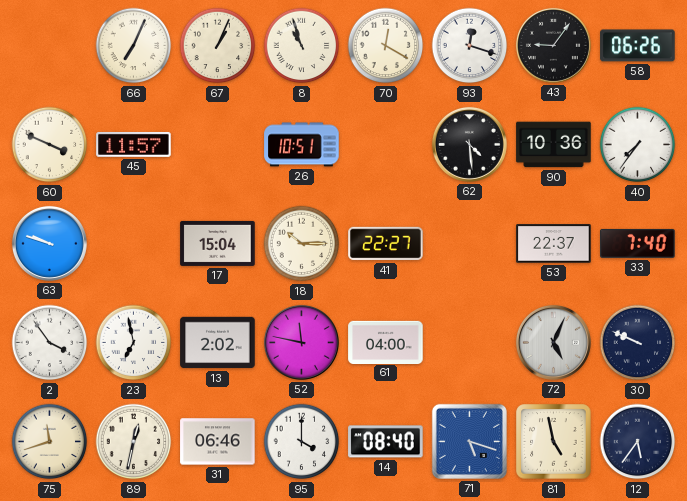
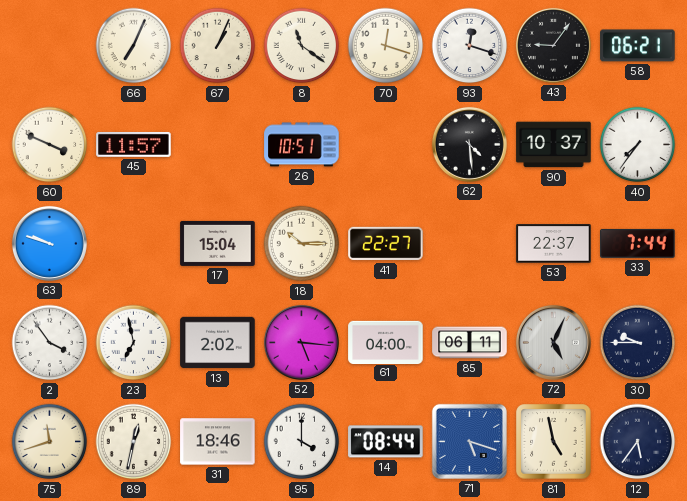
8: 10:57 -> 11:21 (302, 46)
70: 12:20 -> 12:18 (386, 46)
58: 06:26 -> 06:21 (638, 46)
90: 10:36 -> 10:37 (554, 145)
33: 7:40 -> 7:44 (638, 243)
52: 11:47 -> 5:16 (301, 342)
85: none -> 06:11 (470, 343)
30: 9:49 -> 9:45 (638, 343)
31: 06:46 -> 18:46 (218, 442)
14: 08:40 -> 08:44 (386, 442)
